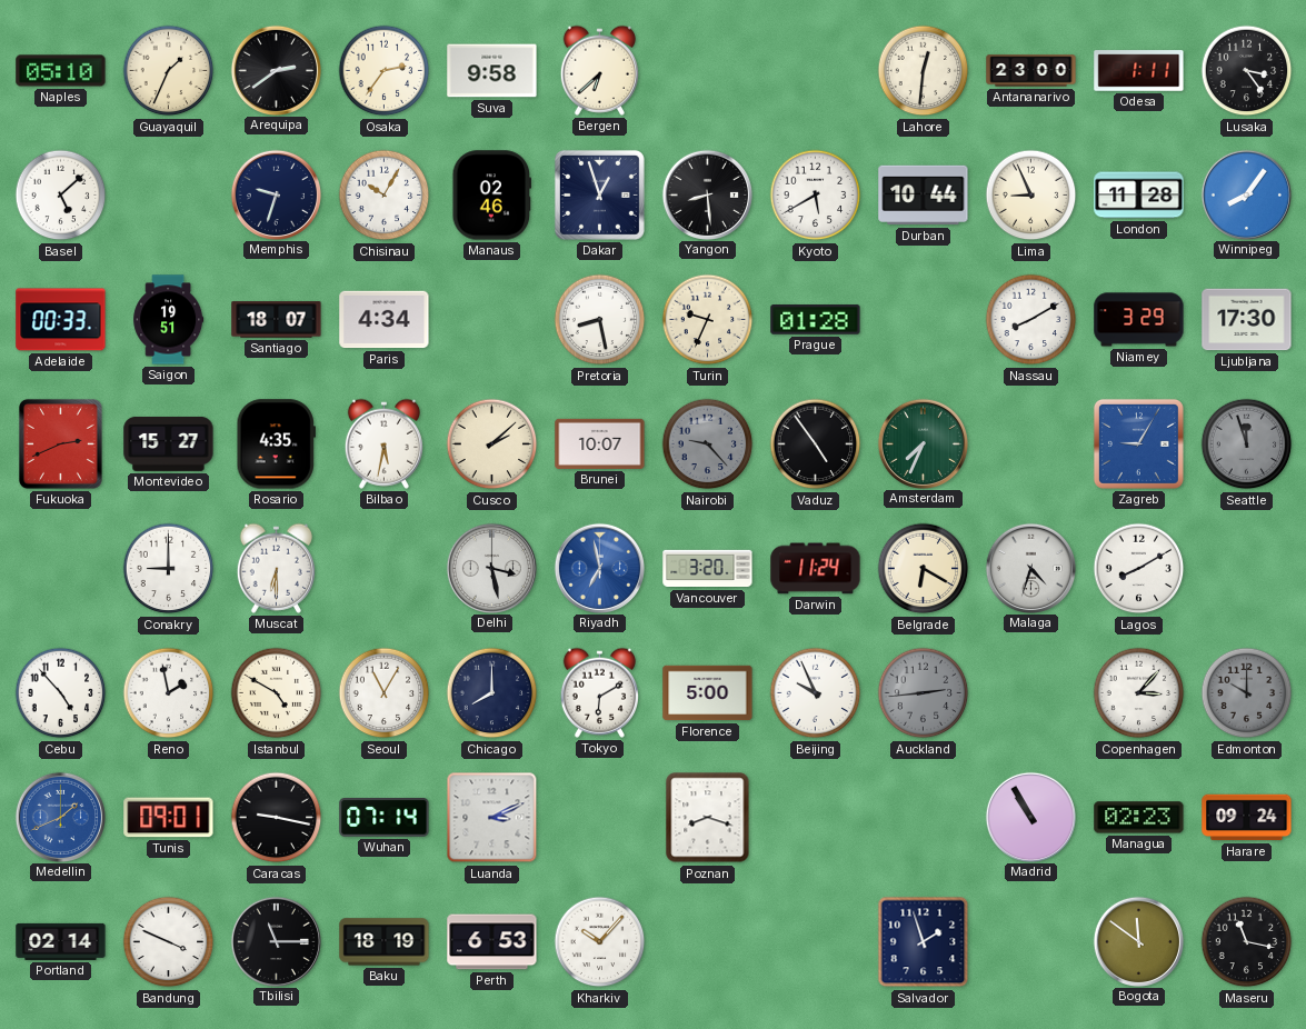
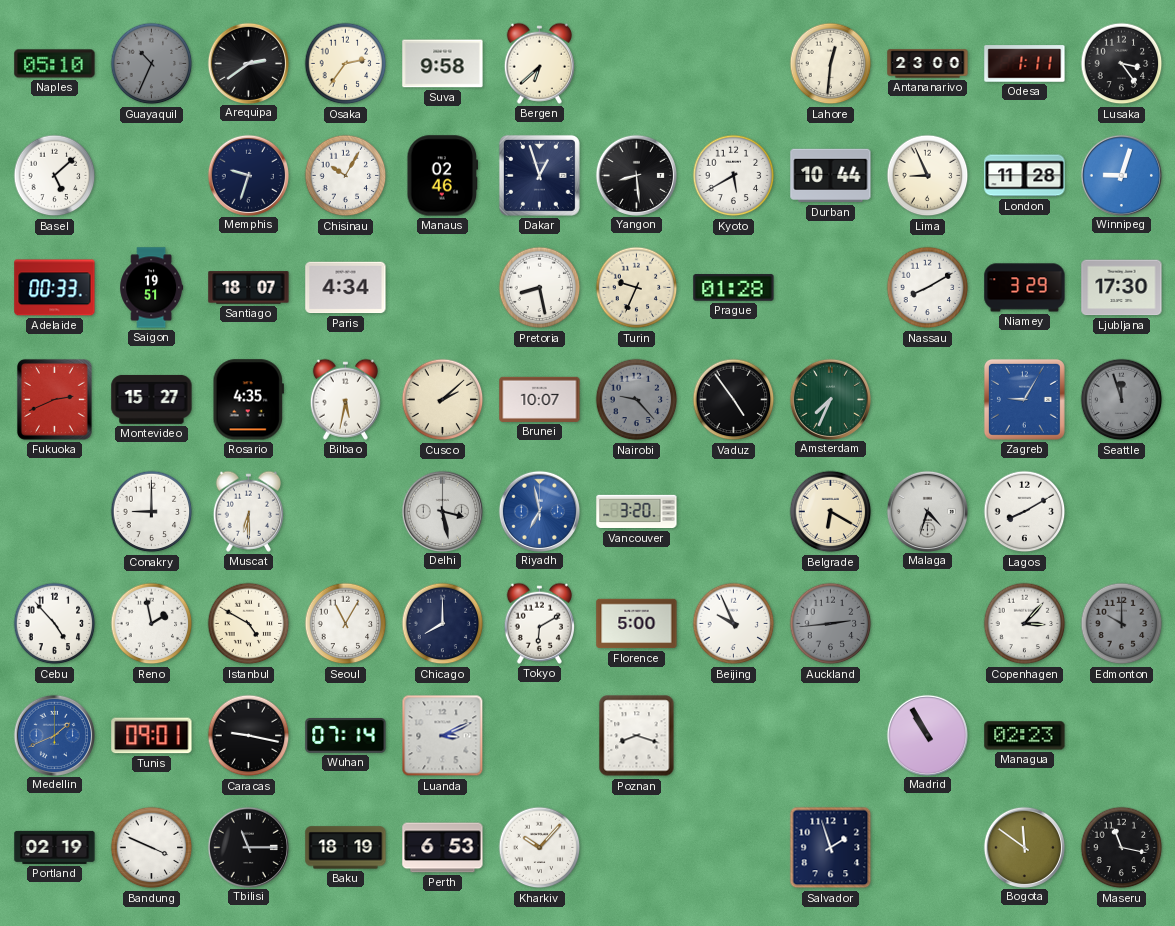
Guayaquil: 1:34 -> 10:34 (152, 64)
Guayaquil dial: cream -> grey (152, 64)
Winnipeg: 8:06 -> 9:03 (1121, 175)
Darwin: 11:24 -> none (816, 569)
Harare: 09:24 -> none (1247, 818)
Portland: 02:14 -> 02:19 (55, 847)
